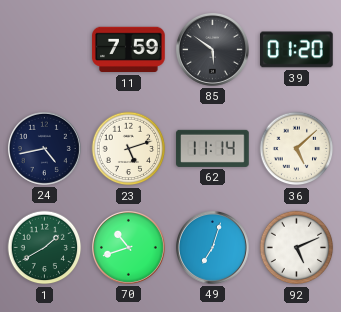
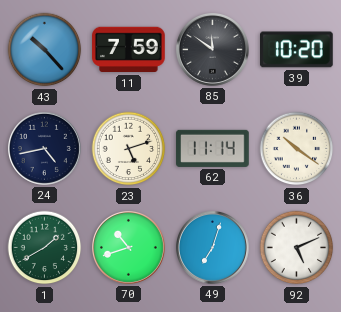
43: none -> 10:23 (45, 50)
85: 5:51 -> 11:51 (212, 49)
39: 01:20 -> 10:20 (297, 50)
36: 5:08 -> 10:21 (297, 149)
